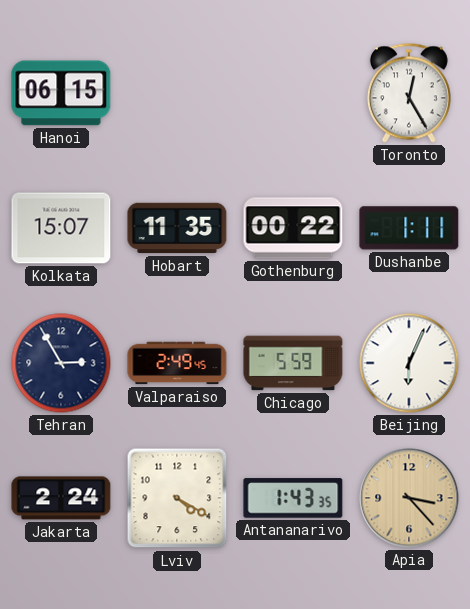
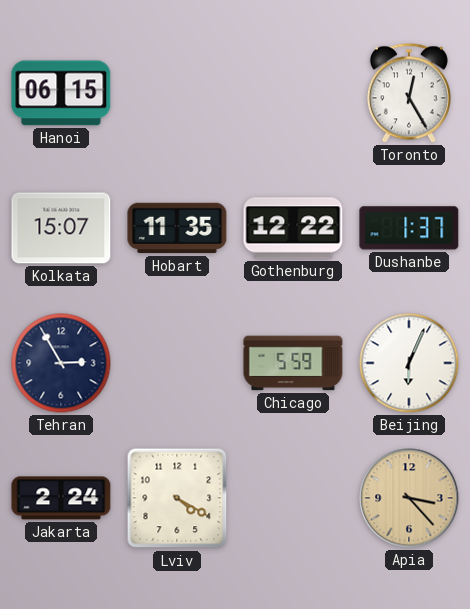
Gothenburg: 00:22 -> 12:22 (293, 228)
Dushanbe: 1:11 -> 1:37 (409, 228)
Valparaiso: 2:49 -> none (177, 363)
Antananarivo: 1:43 -> none (293, 498)
